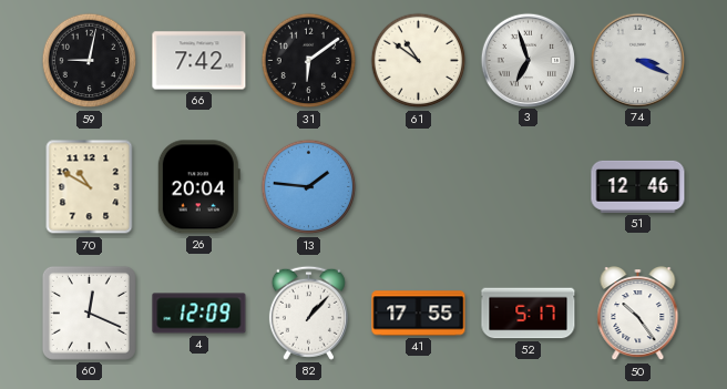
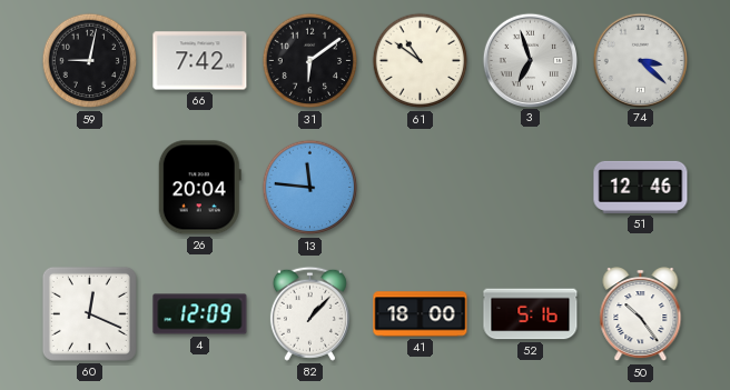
74: 3:19 -> 3:22 (640, 60)
70: 10:50 -> none (90, 187)
13: 1:46 -> 11:46 (310, 188)
41: 17:55 -> 18:00 (421, 314)
52: 5:17 -> 5:16 (531, 314)
